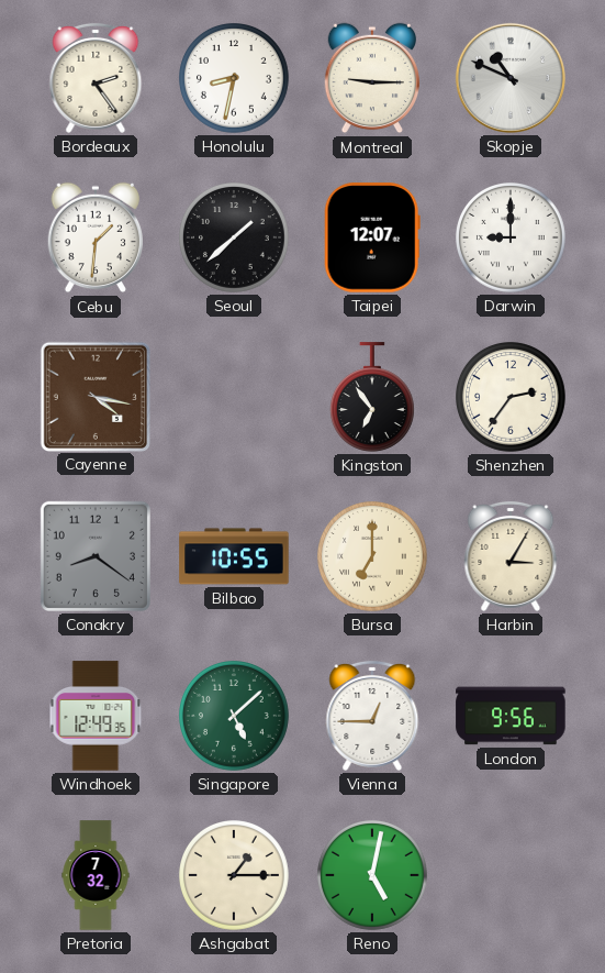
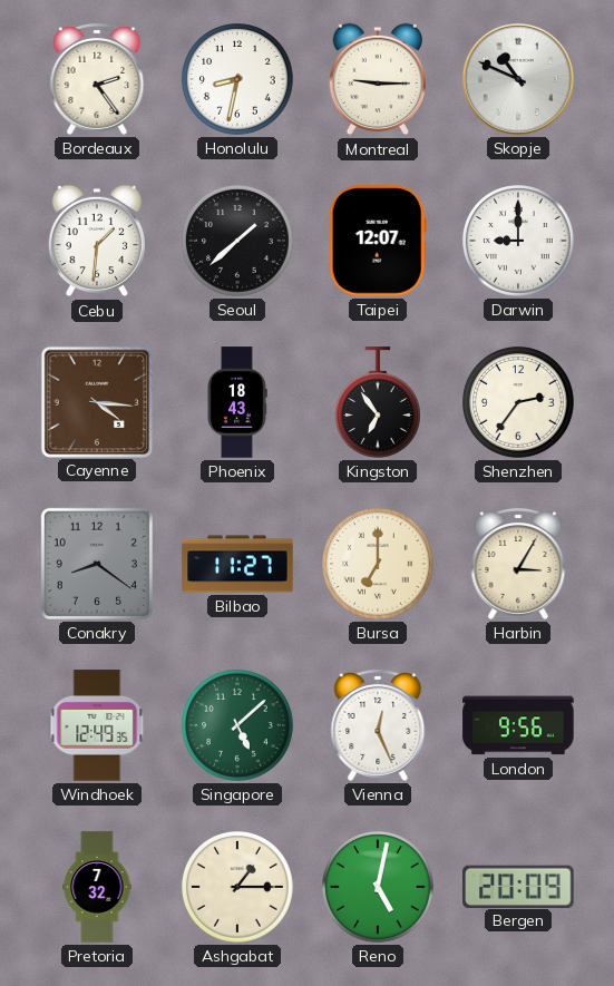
Cayenne: 4:17 -> 4:16 (96, 401)
Phoenix: none -> 18:43 (237, 402)
Bilbao: 10:55 -> 11:27 (237, 564)
Vienna: 12:45 -> 12:26 (378, 725)
Bergen: none -> 20:09 (518, 886)
